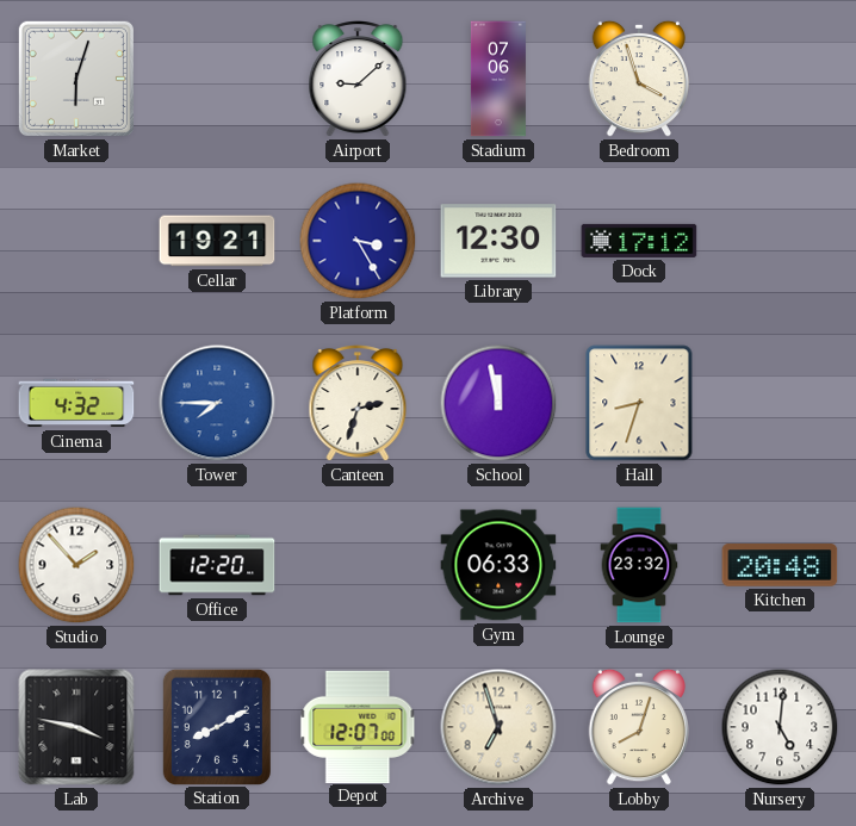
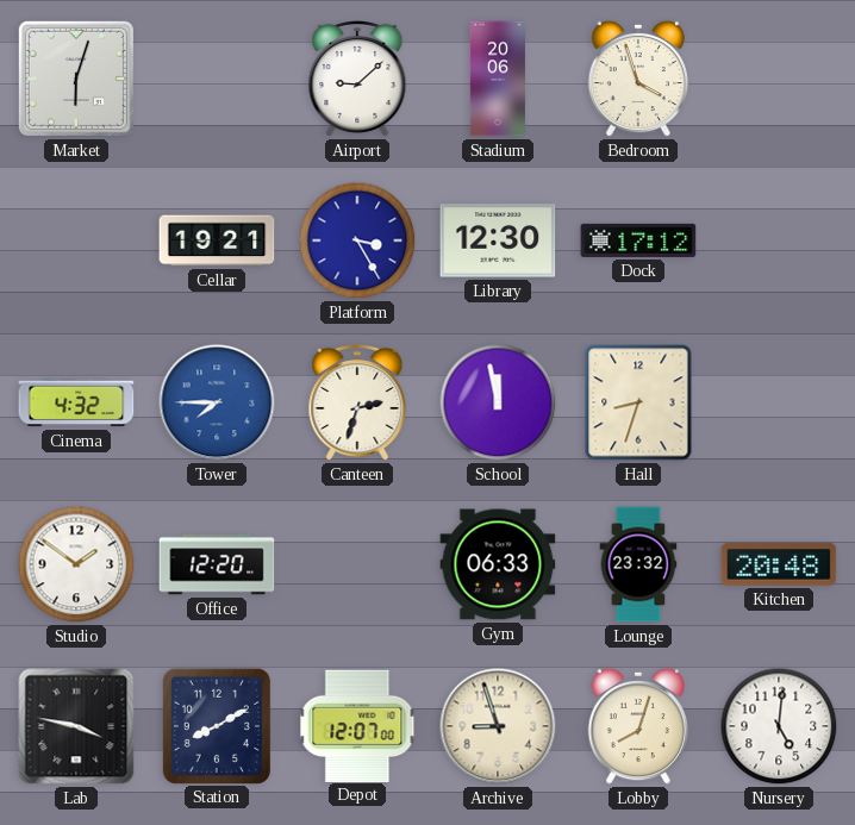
Stadium: 07:06 -> 20:06 (498, 79)
Studio: 1:53 -> 1:51 (76, 564)
Archive: 6:57 -> 8:57 (498, 726)
